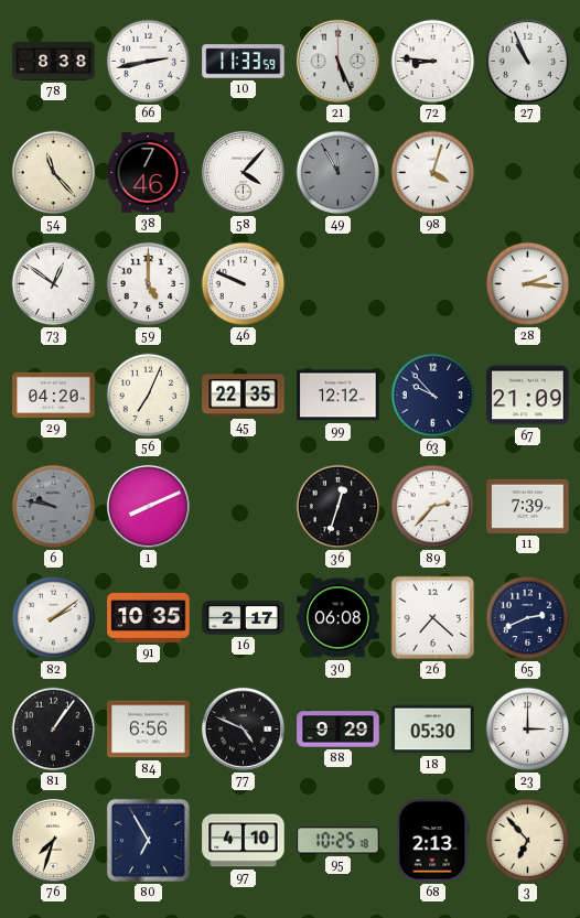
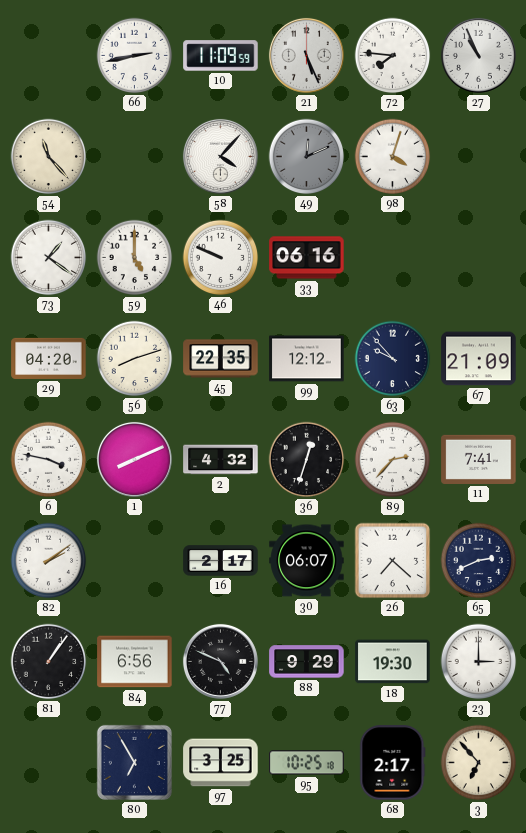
78: 8:38 -> none (54, 61)
10: 11:33 -> 11:09 (221, 56)
72: 8:46 -> 7:46 (393, 56)
38: 7:46 -> none (148, 173)
49: 11:55 -> 12:11 (307, 157)
73: 12:51 -> 1:21 (49, 258)
33: none -> 06:16 (307, 258)
28: 2:16 -> none (528, 284)
56: 7:04 -> 8:12 (135, 359)
6: 9:47 -> 3:47 (49, 460)
6 dial: grey -> white (49, 460)
2: none -> 4:32 (221, 460)
11: 7:39 -> 7:41 (479, 459)
91: 10:35 -> none (149, 617)
30: 06:08 -> 06:07 (307, 561)
18: 05:30 -> 19:30 (393, 662)
76: 7:33 -> none (53, 840)
97: 4:10 -> 3:25 (221, 763)
68: 2:13 -> 2:17 (393, 763)
